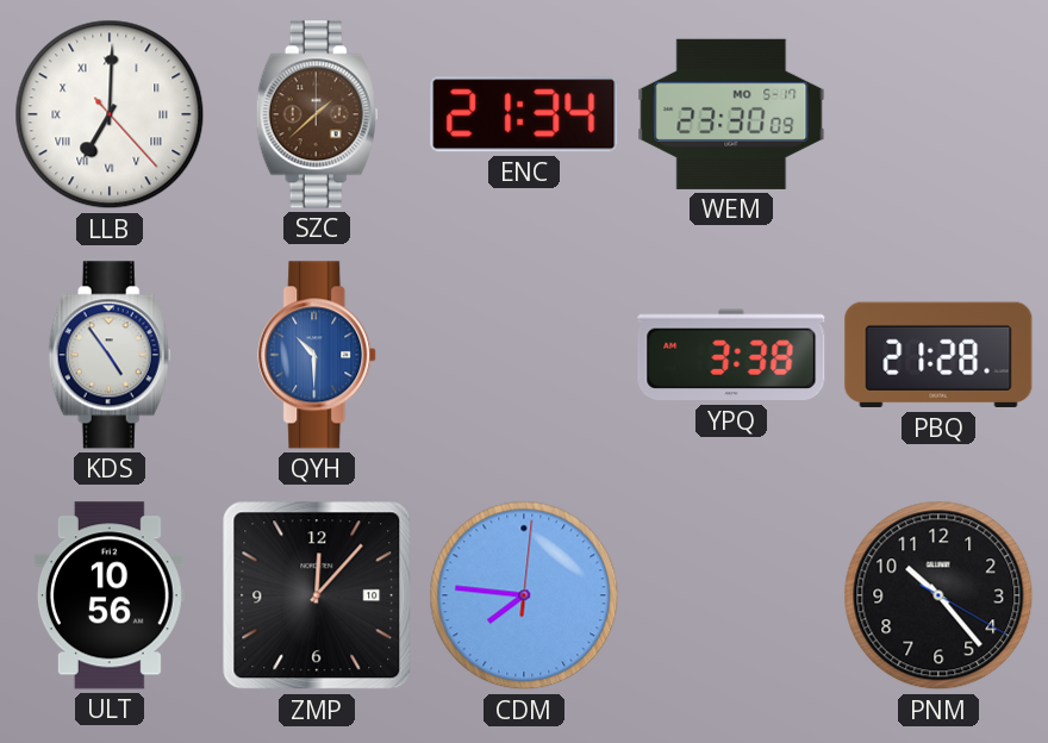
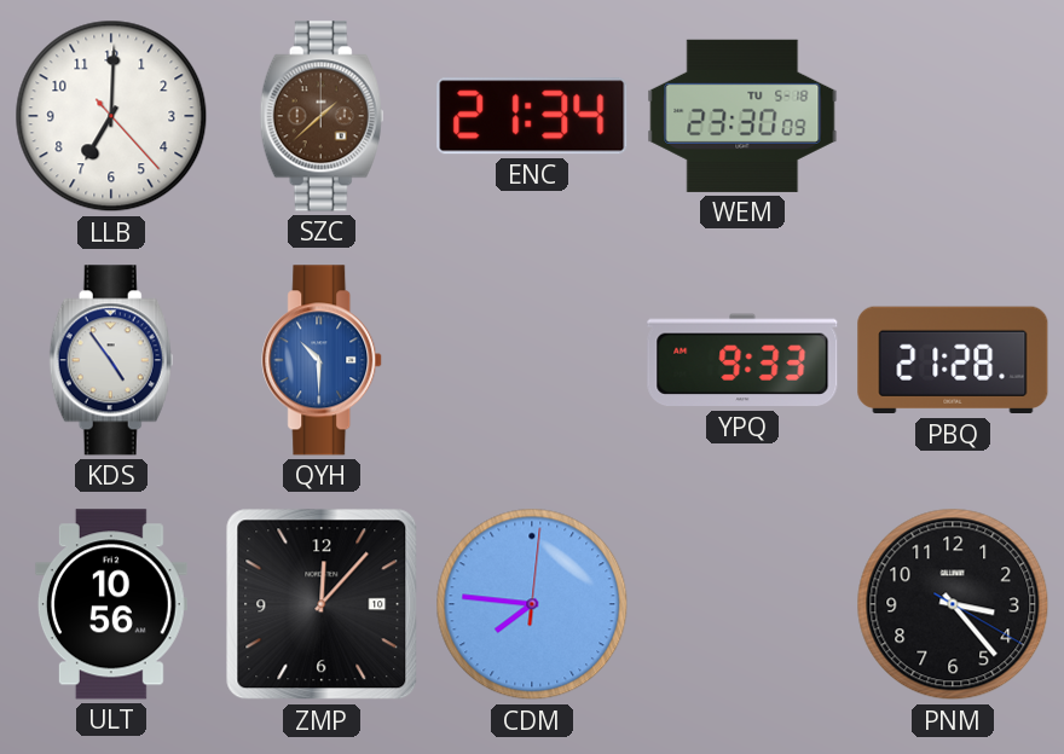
LLB numerals: Roman -> Arabic (111, 116)
WEM date: MO 5-17 -> TU 5-18 (742, 116)
YPQ: 3:38 -> 9:33 (742, 360)
PNM: 10:23 -> 3:23 (953, 604)
